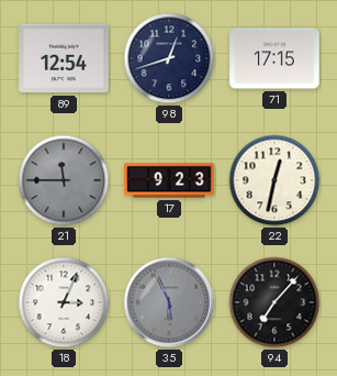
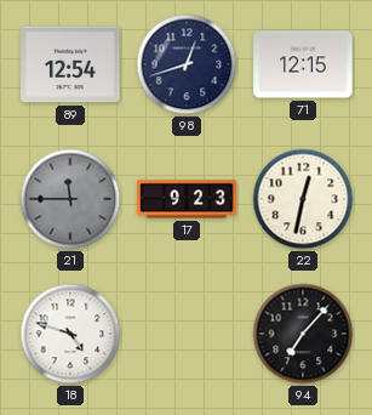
71: 17:15 -> 12:15 (303, 64)
18: 3:04 -> 4:48 (70, 334)
35: 5:56 -> none (169, 302)
